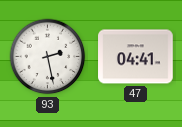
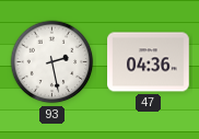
47: 04:41 -> 04:36 (149, 62)
